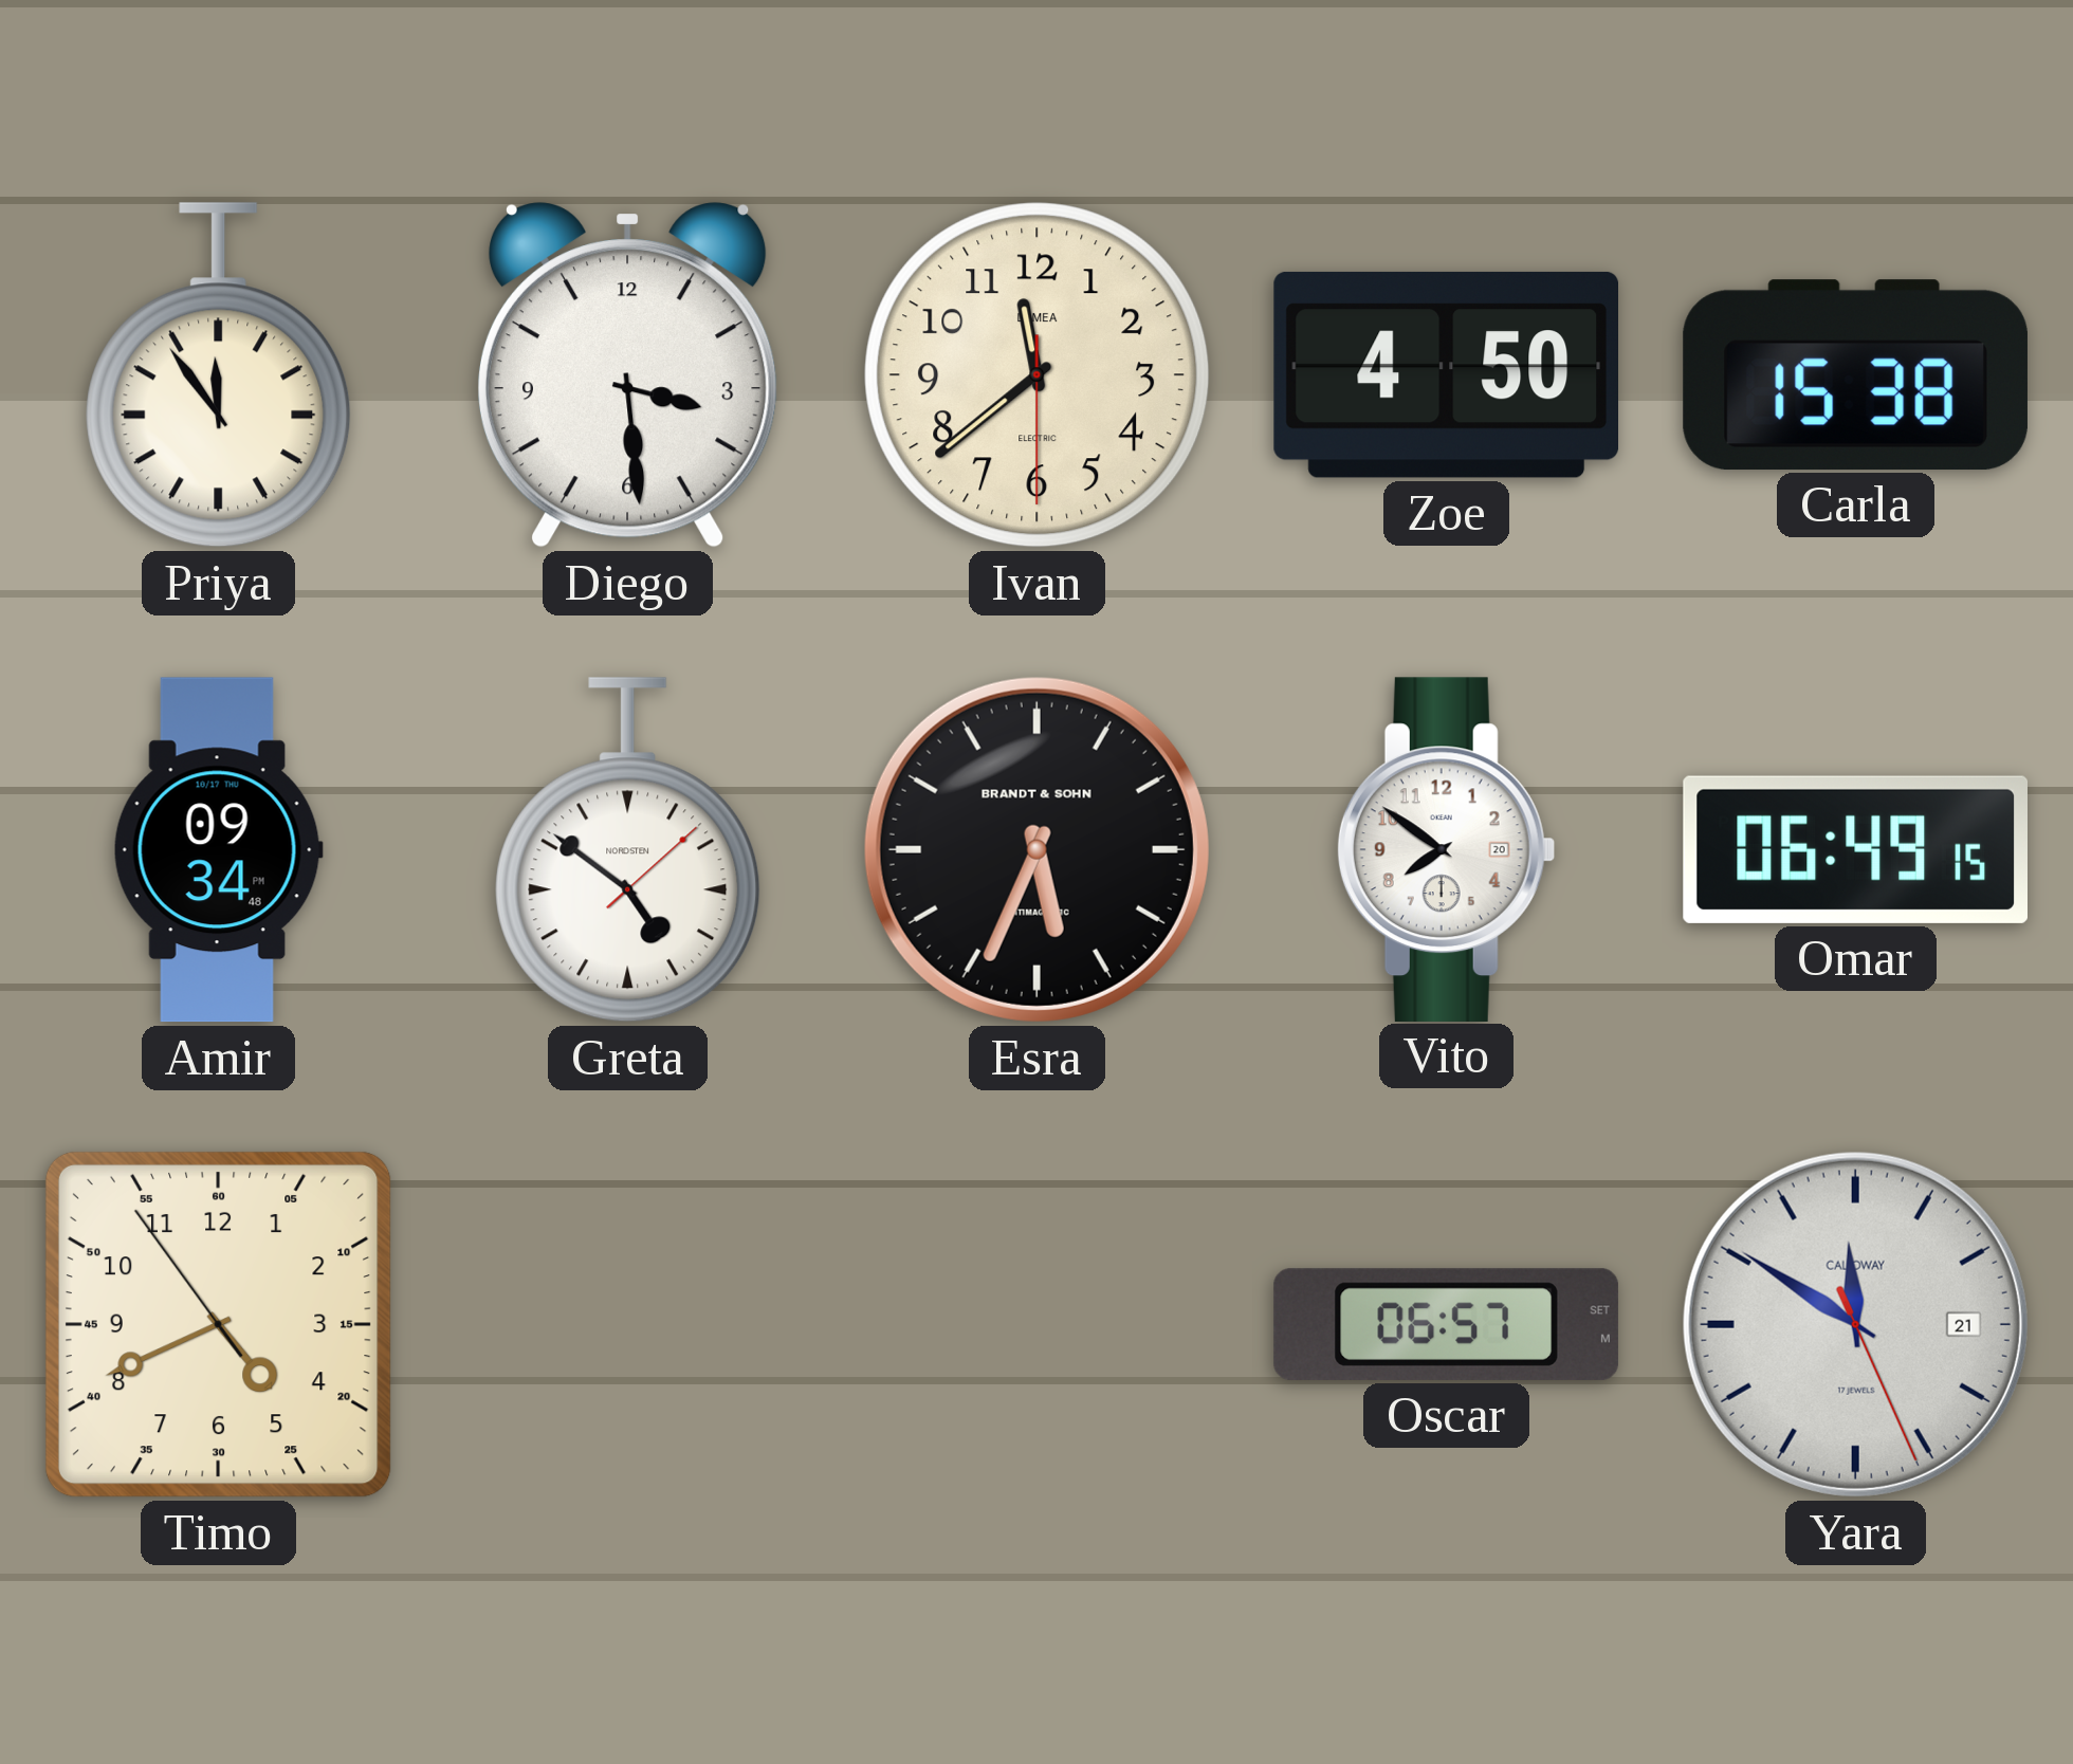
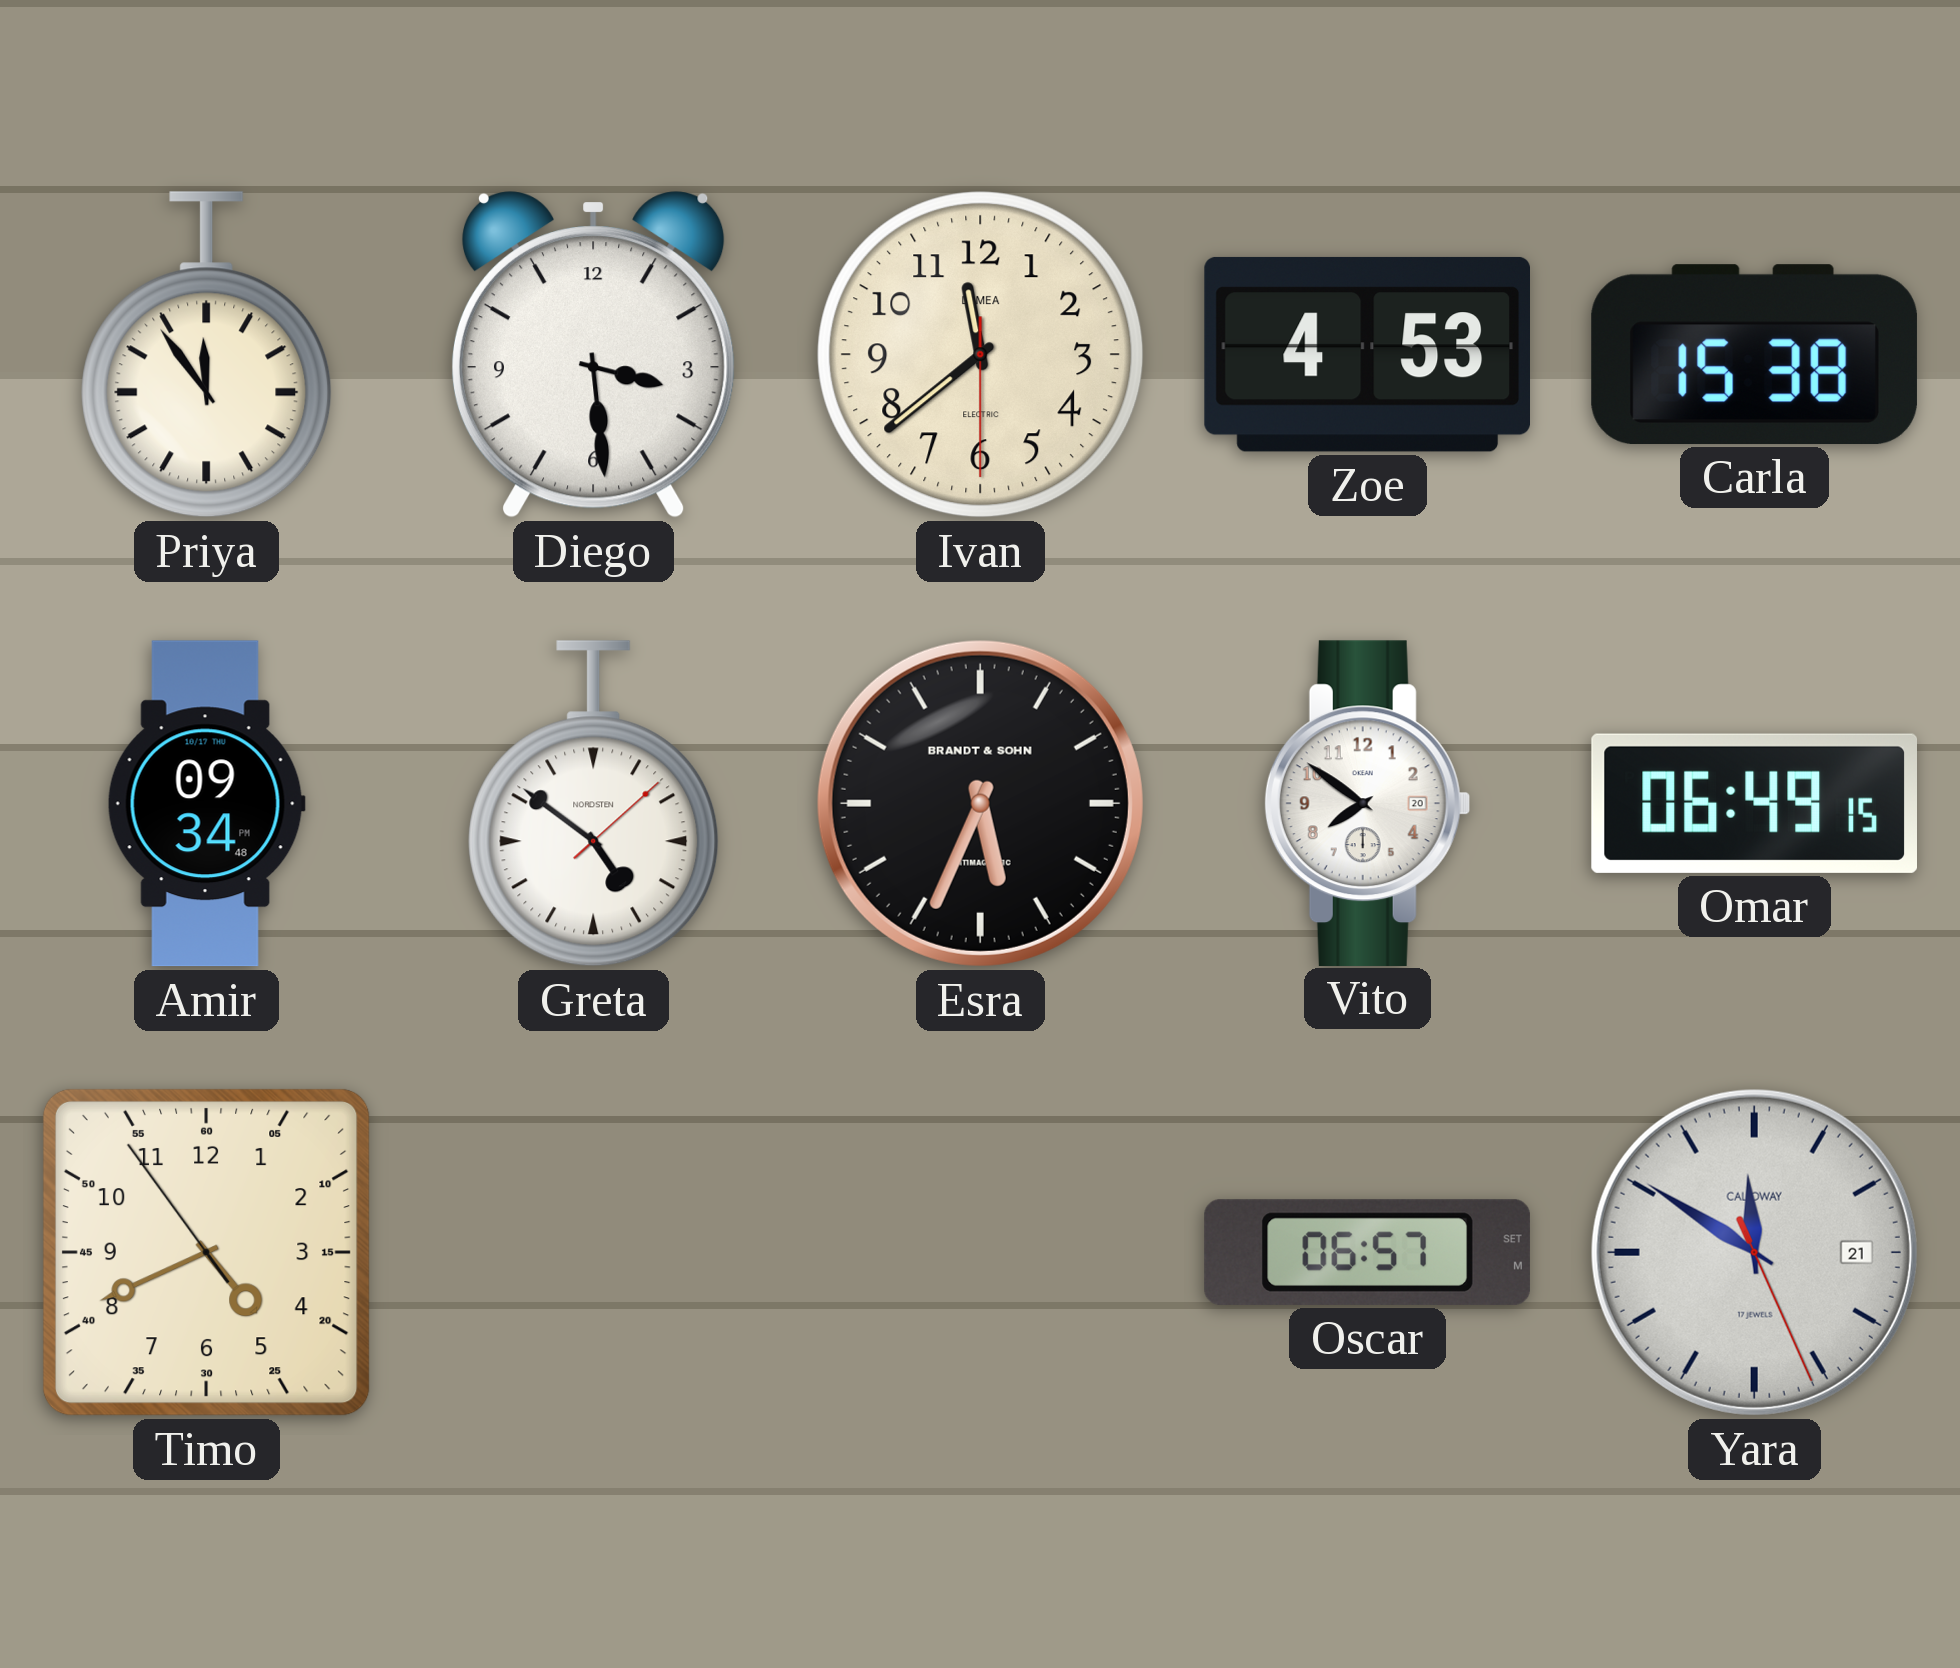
Zoe: 4:50 -> 4:53 (1367, 354)
